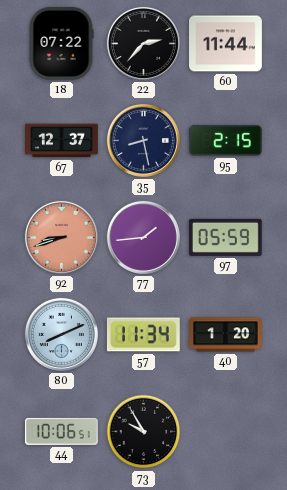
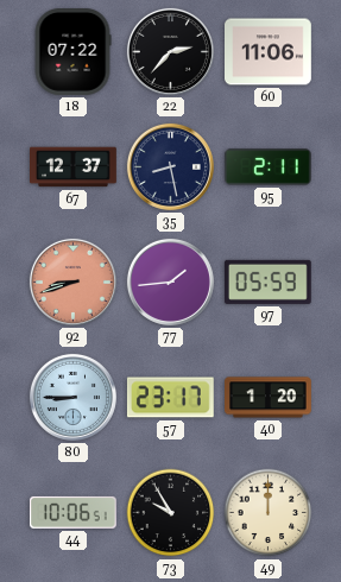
60: 11:44 -> 11:06 (269, 52)
95: 2:15 -> 2:11 (269, 167)
80: 8:11 -> 8:45 (72, 397)
57: 11:34 -> 23:17 (170, 398)
49: none -> 12:00 (269, 513)
